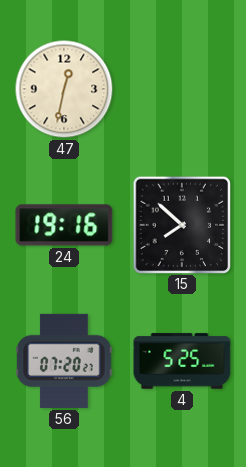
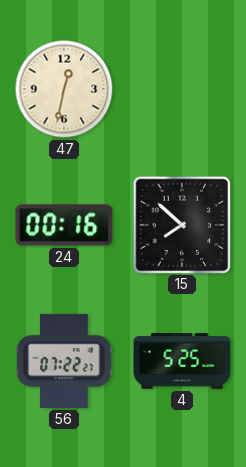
24: 19:16 -> 00:16 (64, 225)
56: 07:20 -> 07:22 (64, 361)
